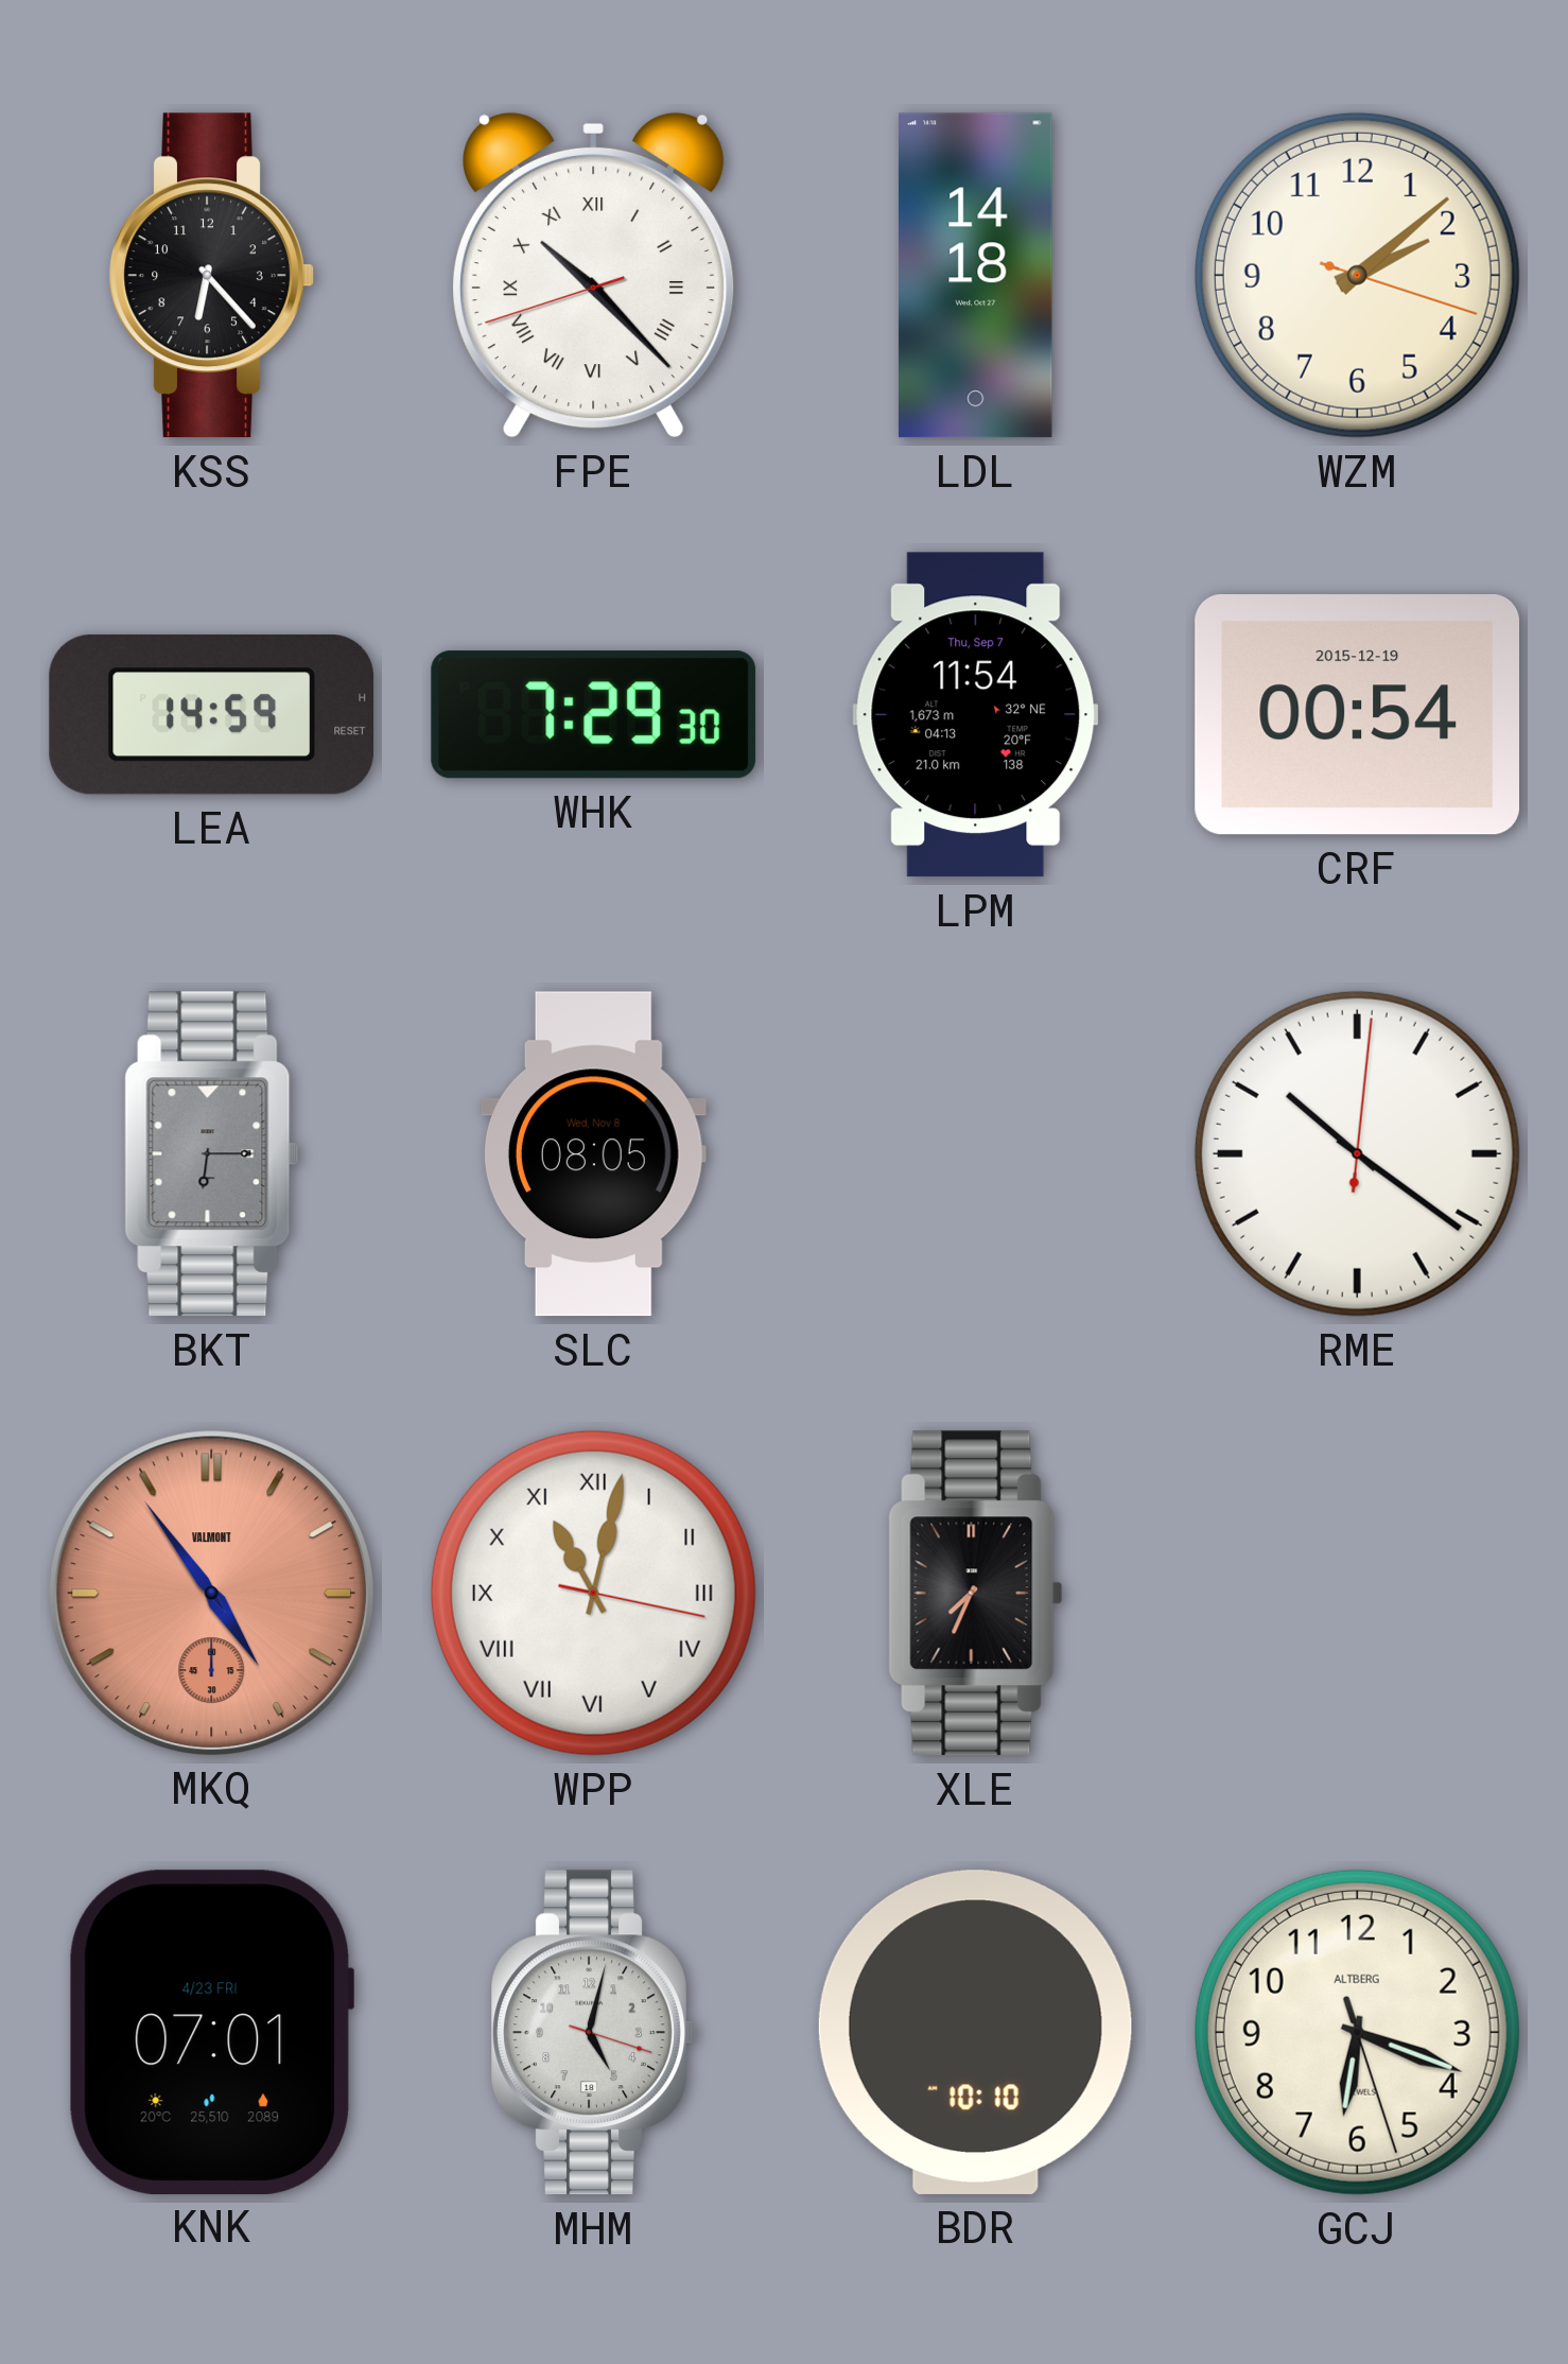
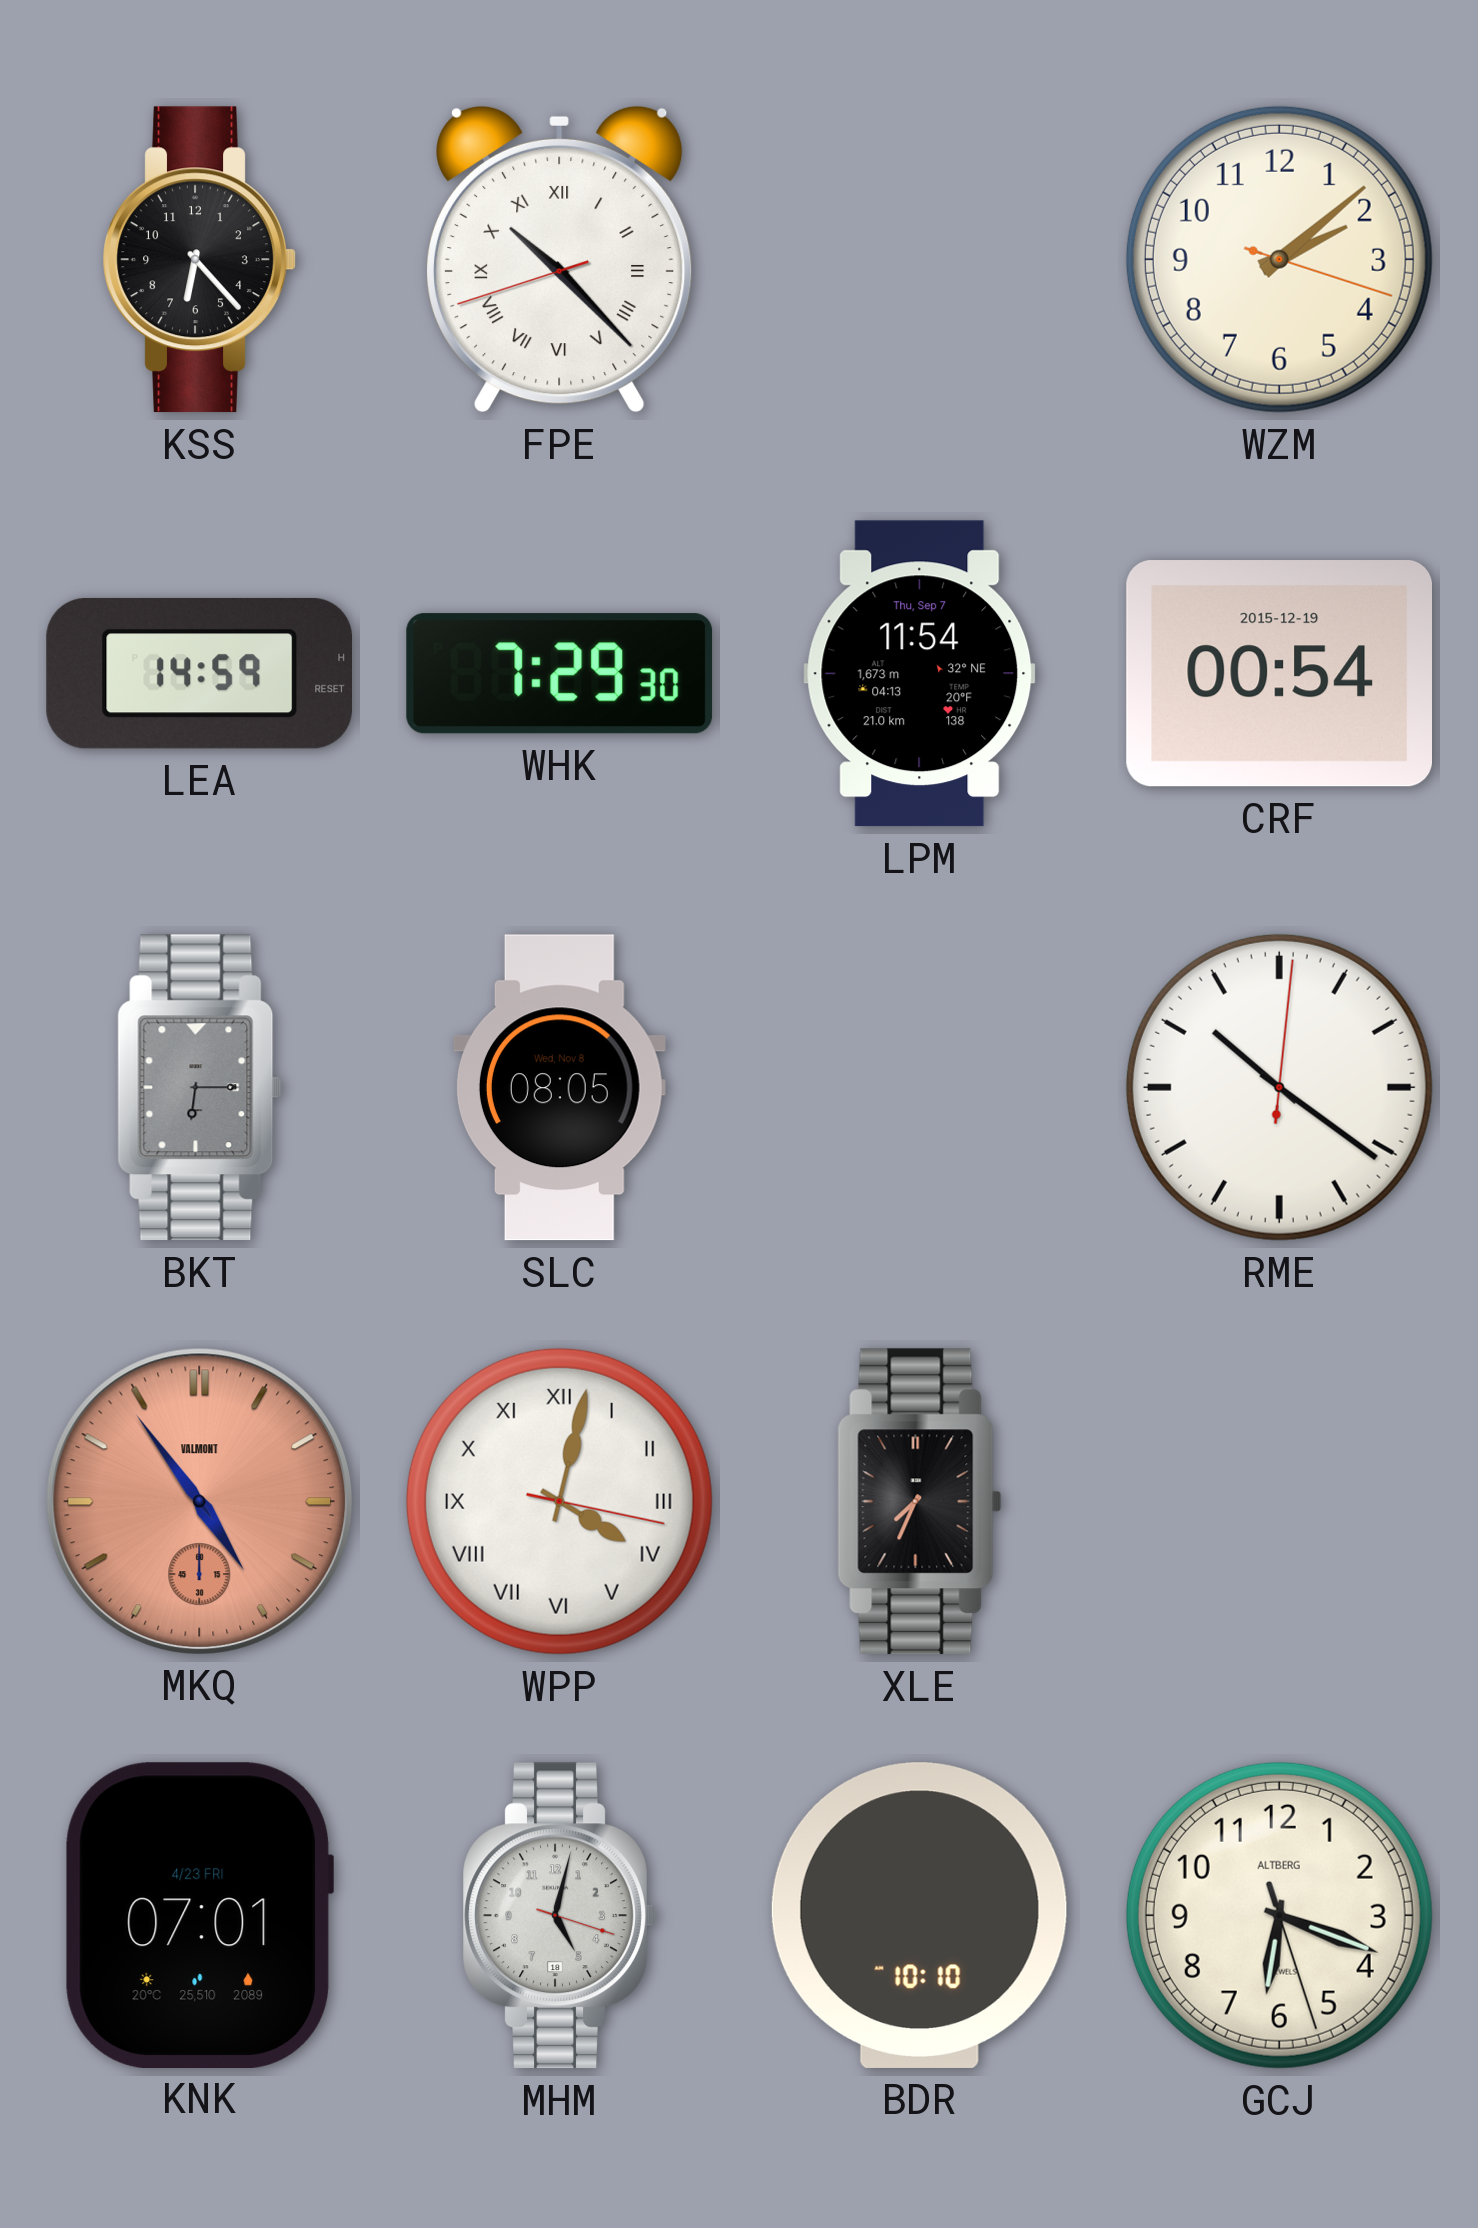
LDL: 14:18 -> none (976, 276)
WPP: 11:02 -> 4:02 (559, 1501)
